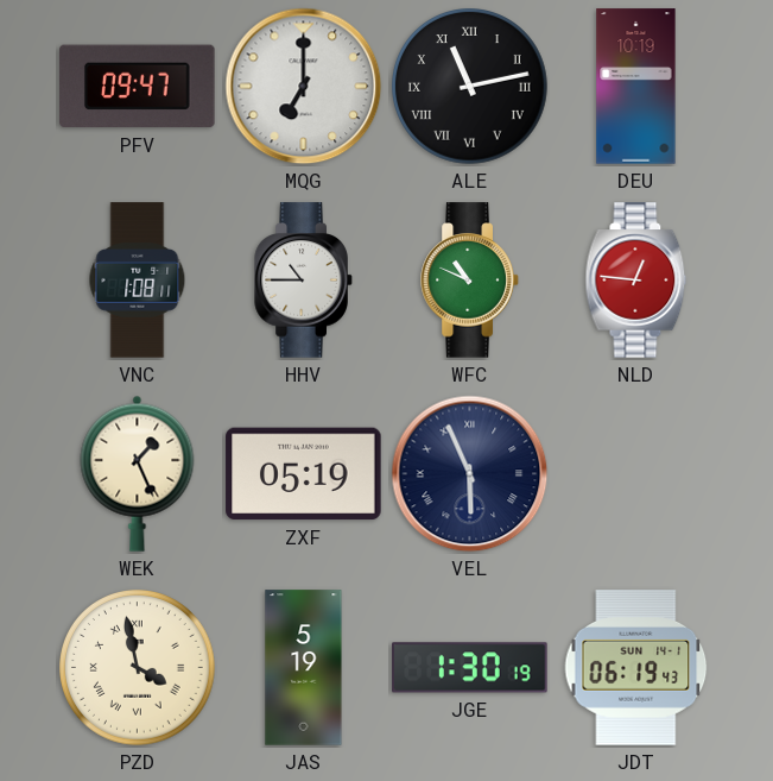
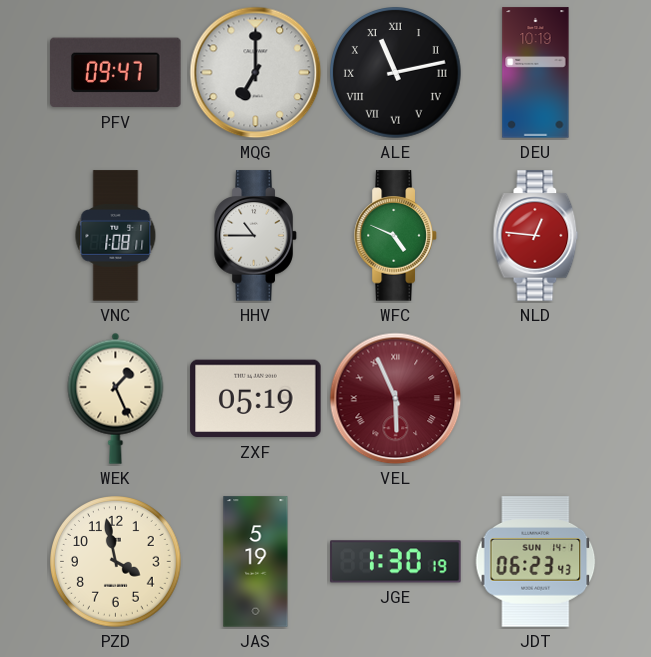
WFC: 10:49 -> 4:49 (396, 236)
VEL dial: navy -> burgundy (396, 399)
PZD numerals: Roman -> Arabic (116, 562)
JDT: 06:19 -> 06:23 (536, 562)
